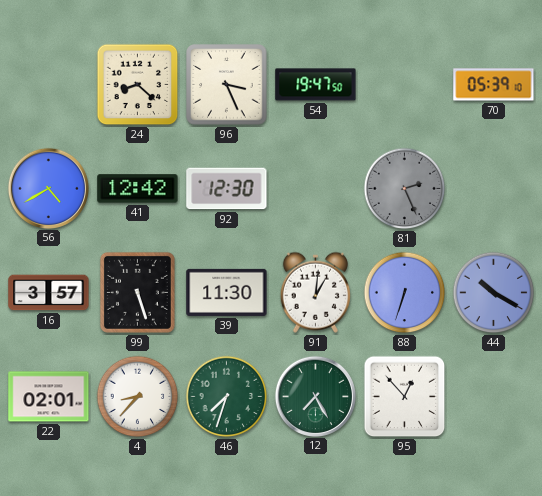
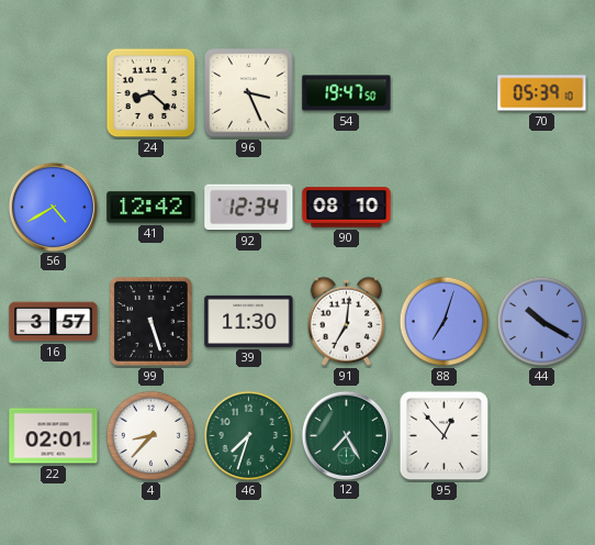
92: 12:30 -> 12:34 (249, 208)
90: none -> 08:10 (347, 208)
81: 2:26 -> none (405, 189)
91: 1:01 -> 7:01 (346, 321)
88: 6:33 -> 7:03 (445, 322)
